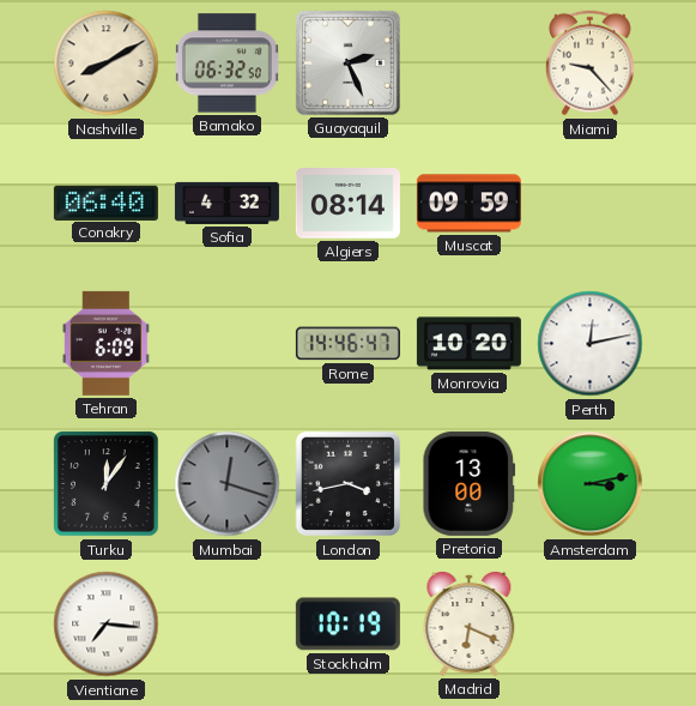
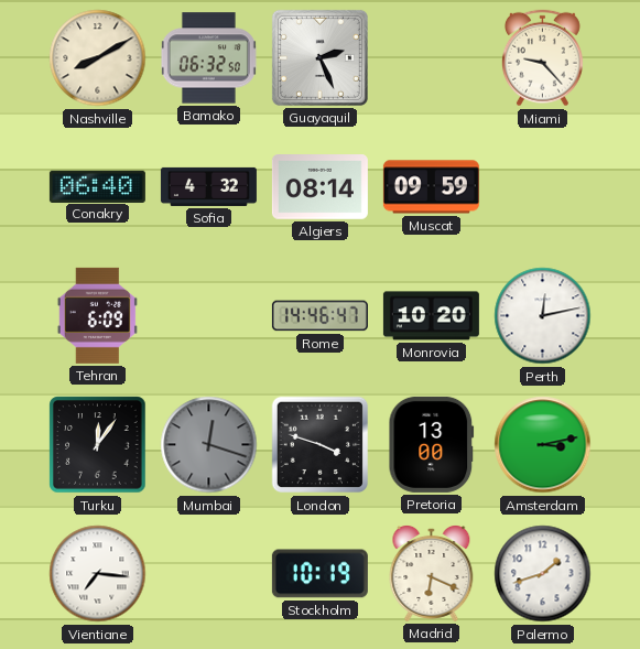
London: 3:43 -> 3:48 (321, 445)
Palermo: none -> 1:42 (543, 574)
